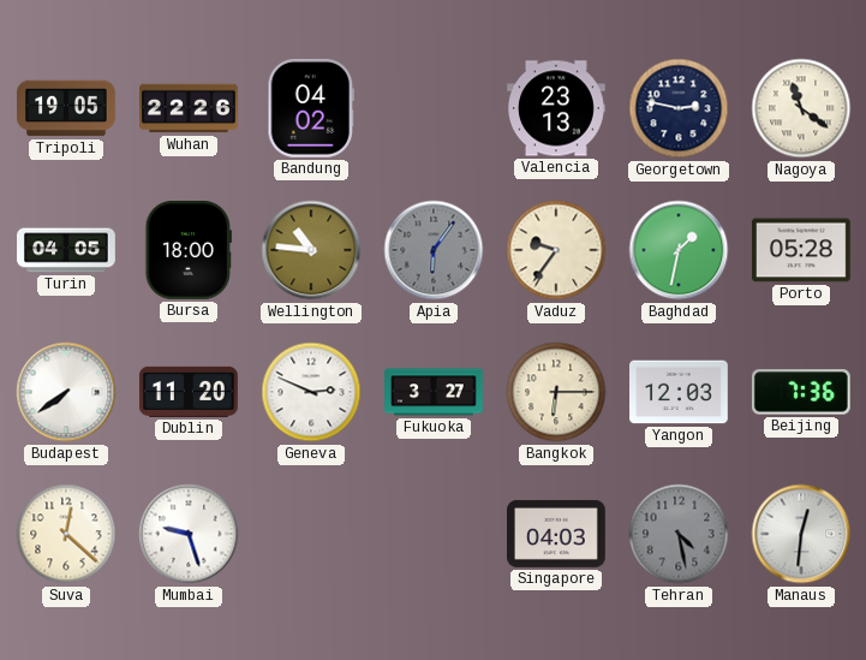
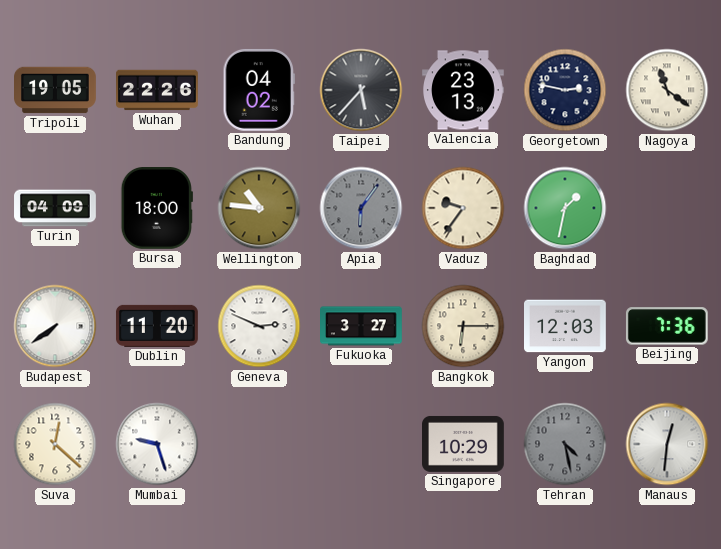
Taipei: none -> 5:37 (361, 90)
Turin: 04:05 -> 04:09 (55, 208)
Porto: 05:28 -> none (802, 250)
Singapore: 04:03 -> 10:29 (464, 444)
